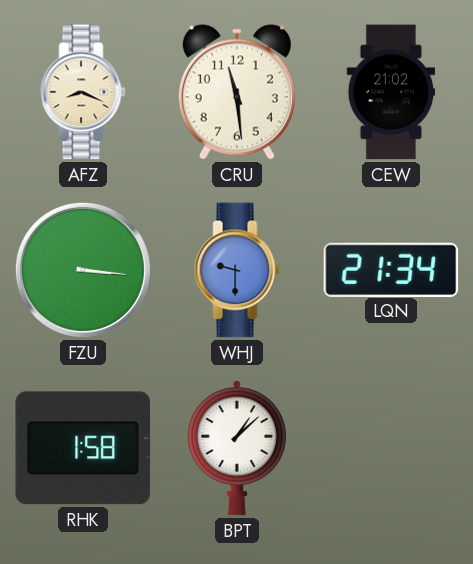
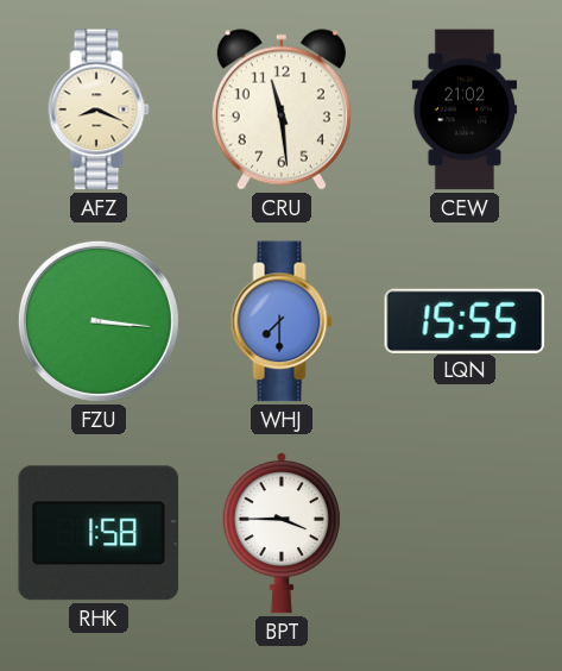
WHJ: 9:30 -> 7:30 (282, 321)
LQN: 21:34 -> 15:55 (465, 320)
BPT: 1:08 -> 3:45 (282, 534)
